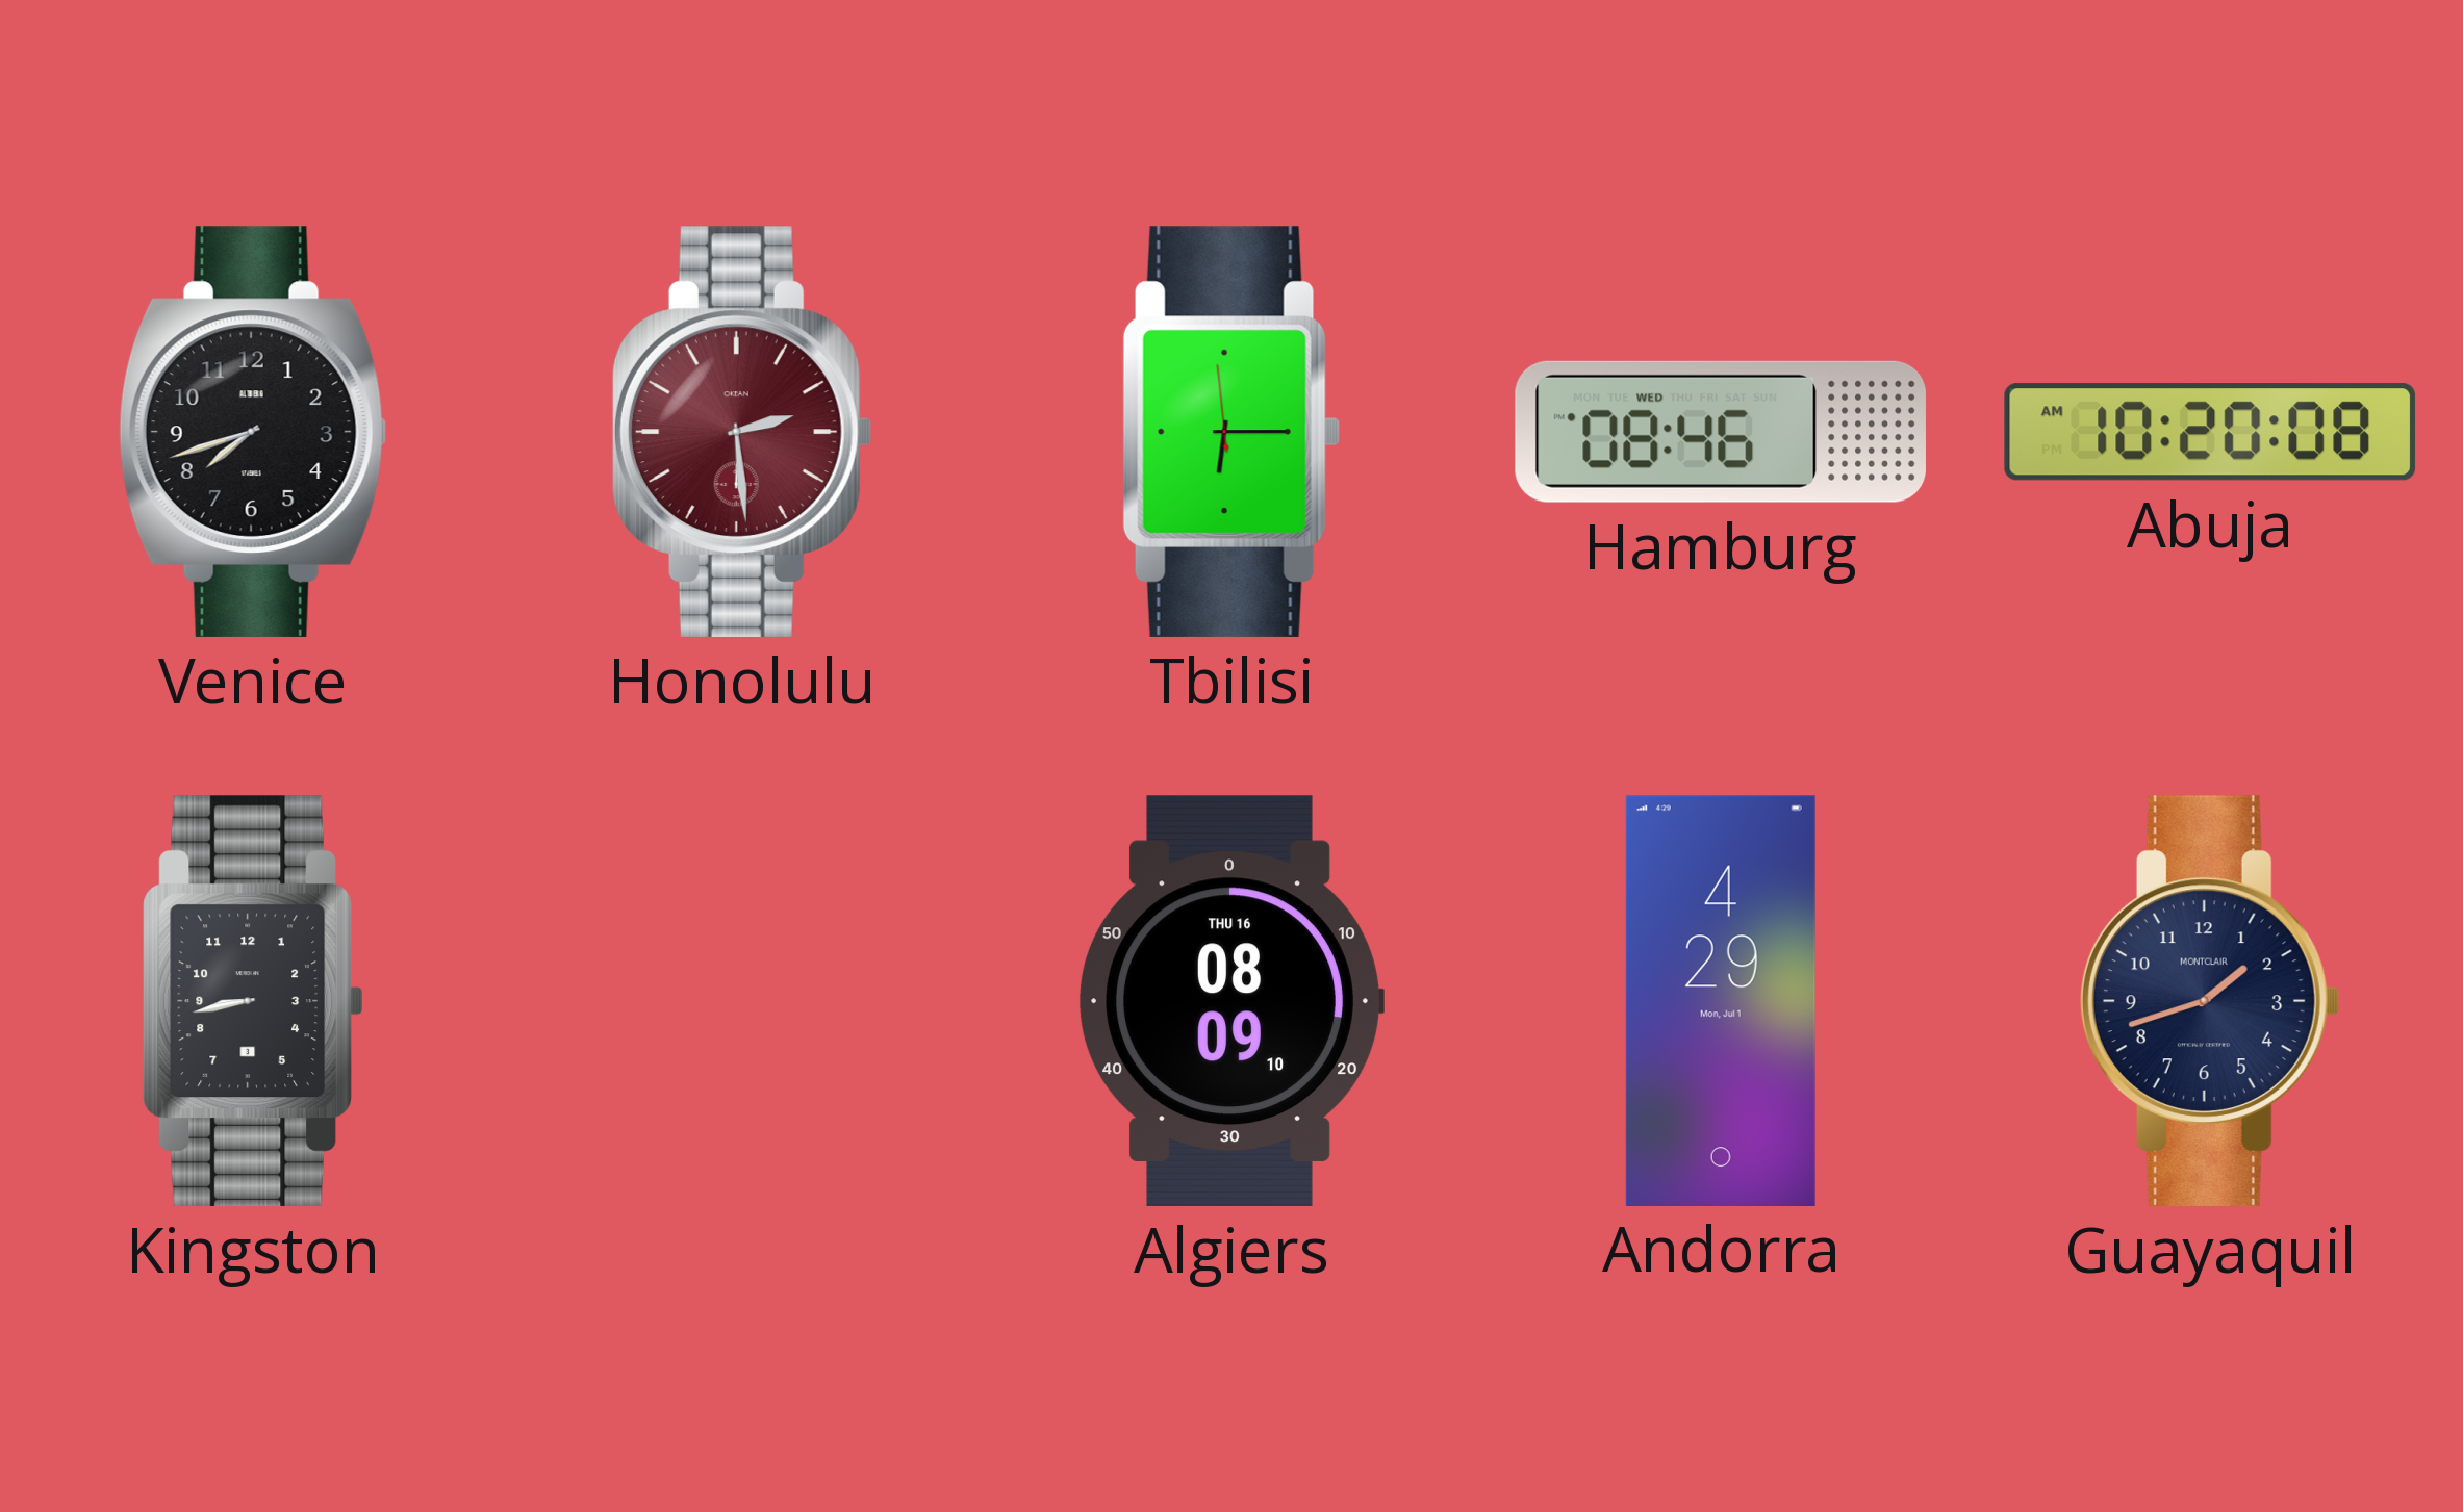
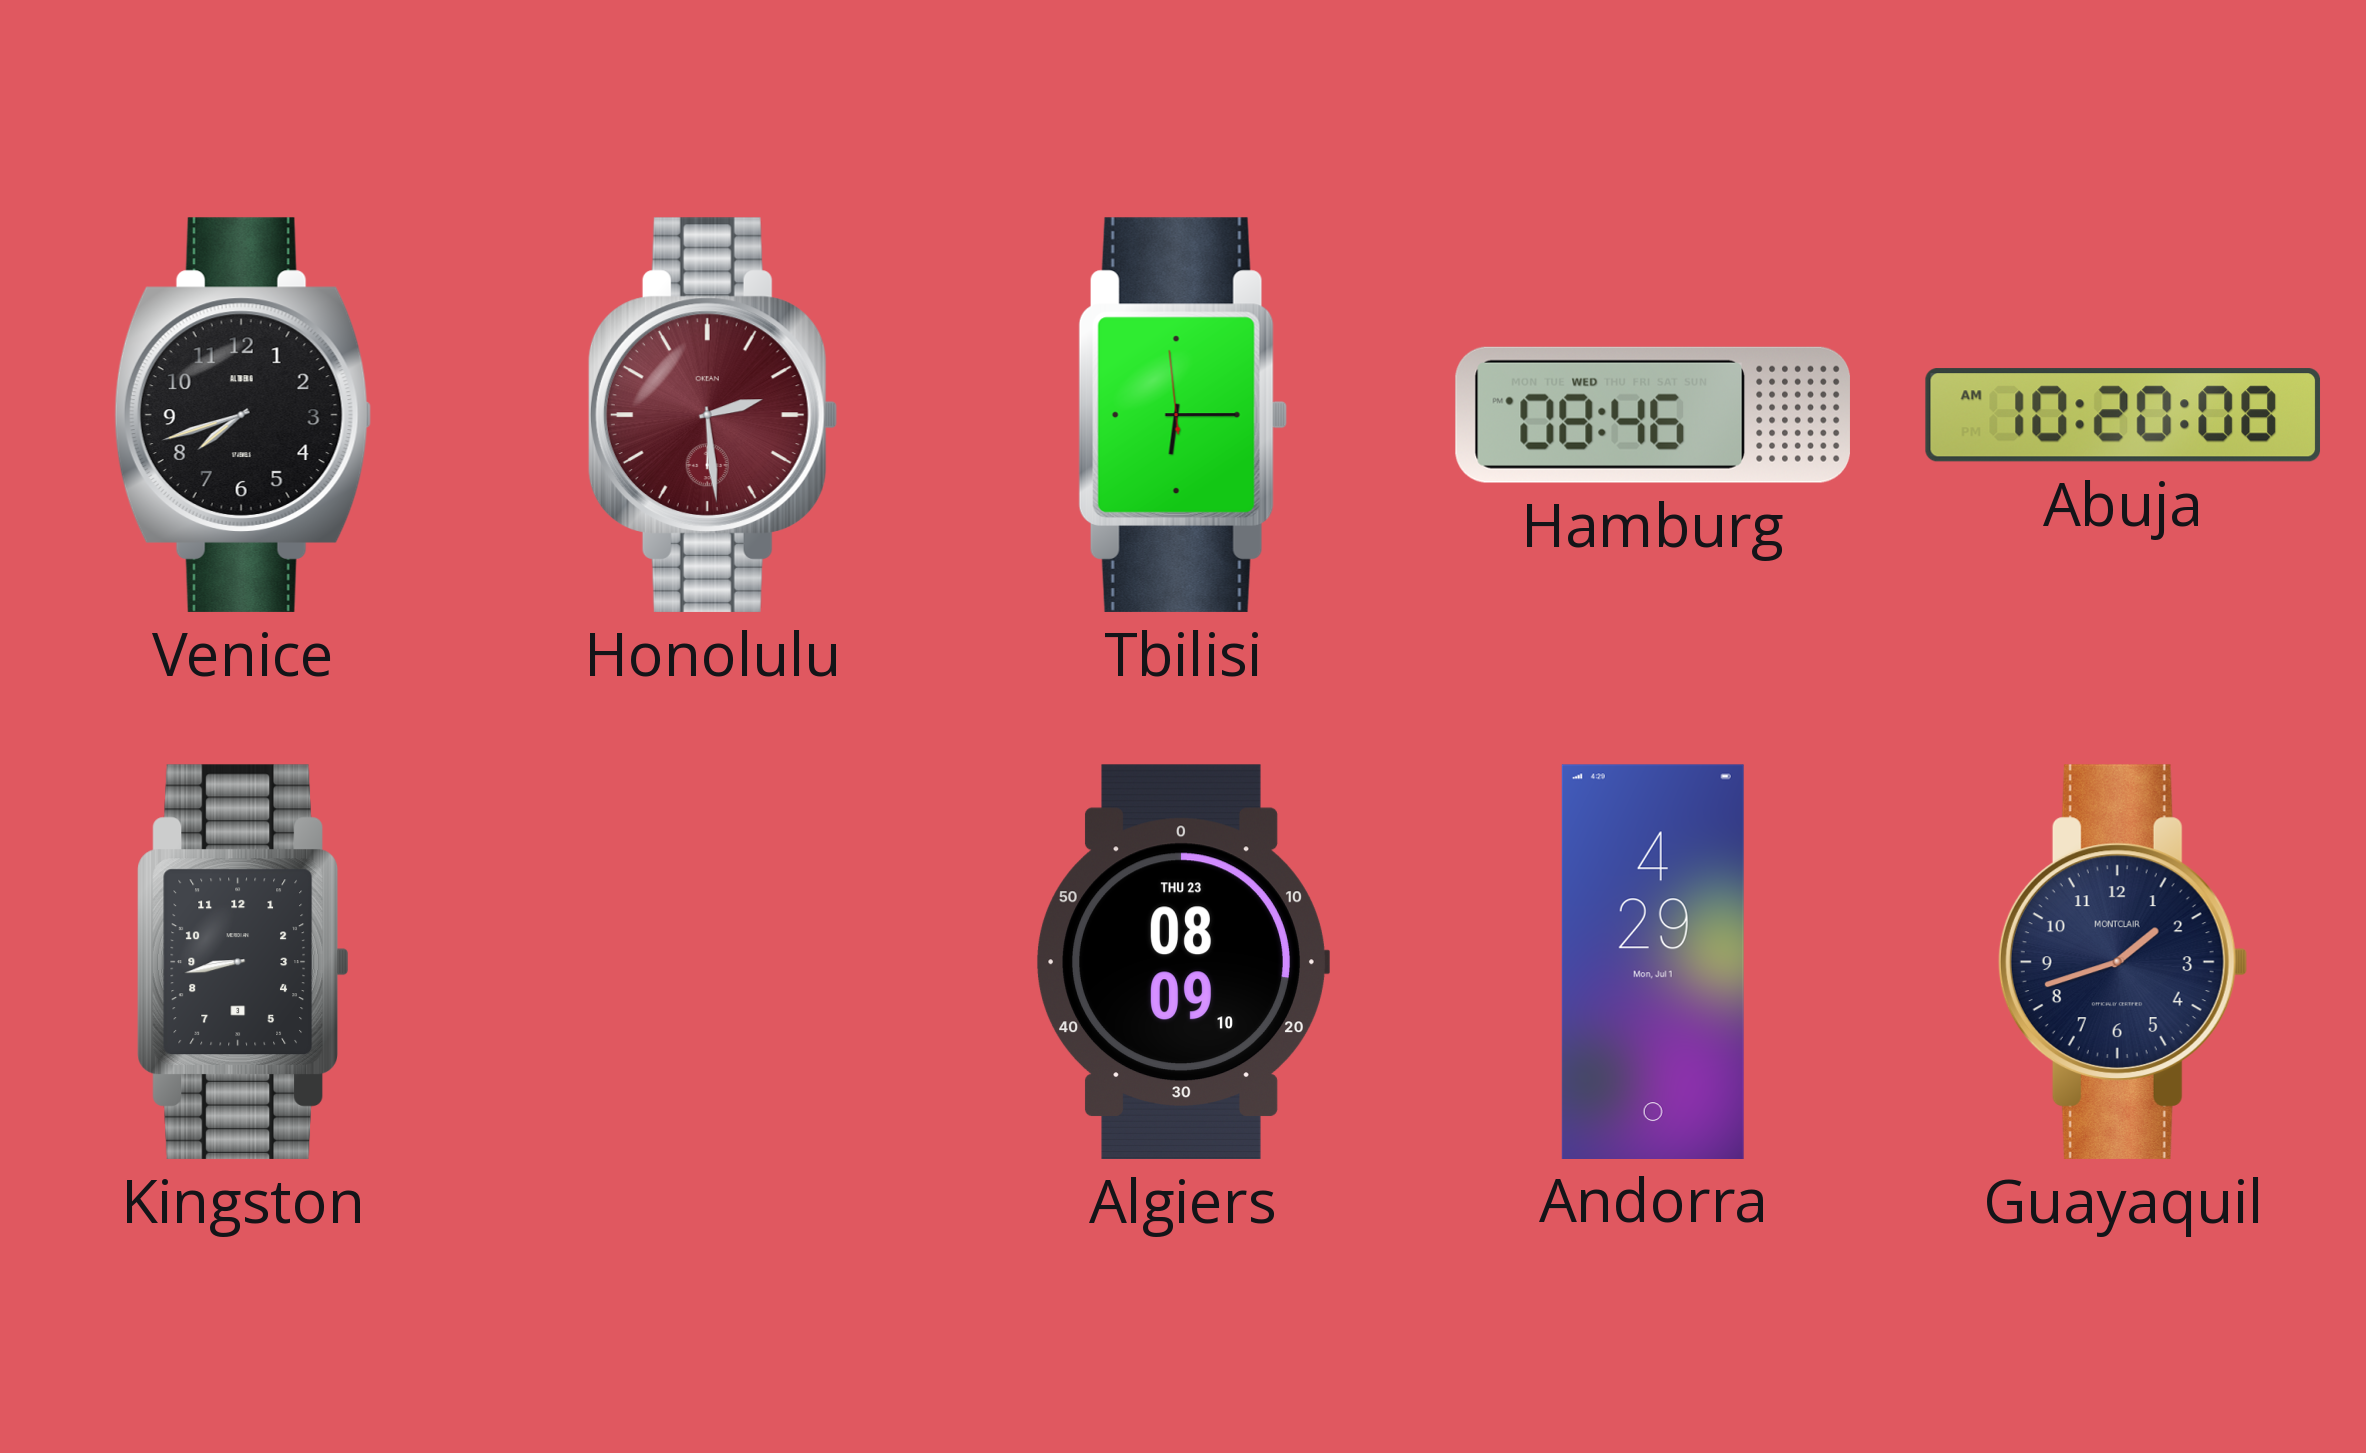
Algiers date: THU 16 -> THU 23 (1183, 962)
